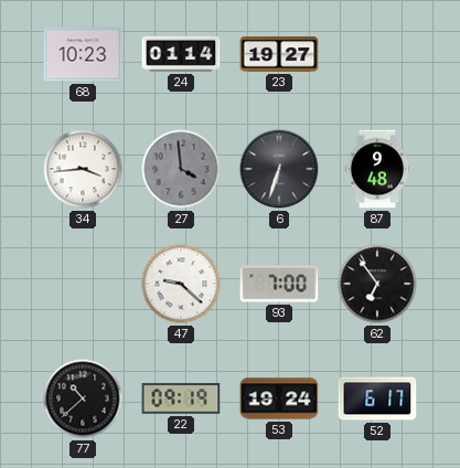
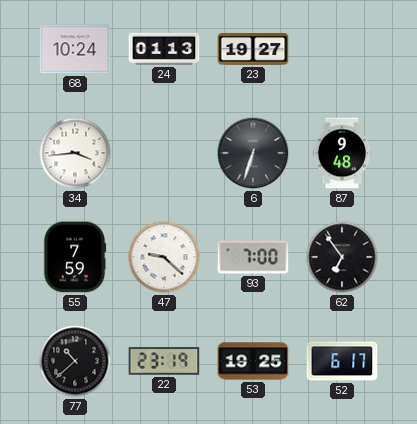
68: 10:23 -> 10:24 (75, 49)
24: 01:14 -> 01:13 (164, 49)
27: 3:59 -> none (181, 169)
55: none -> 7:59 (75, 257)
22: 09:19 -> 23:19 (164, 361)
53: 19:24 -> 19:25 (253, 361)
